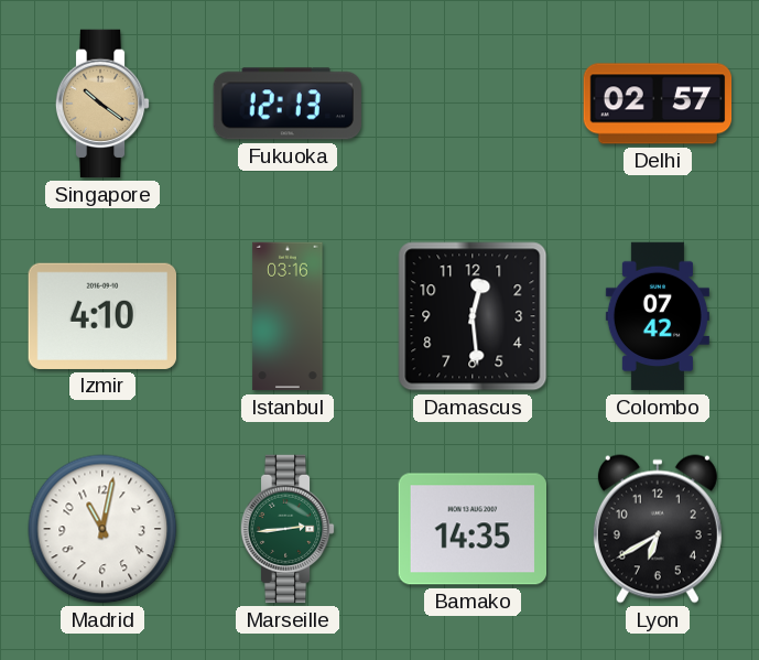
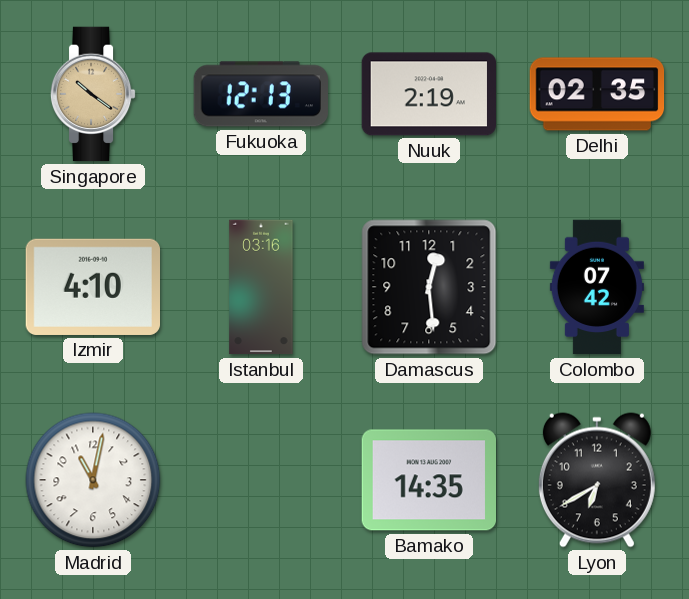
Nuuk: none -> 2:19 (428, 94)
Delhi: 02:57 -> 02:35 (597, 94)
Marseille: 2:44 -> none (288, 529)
